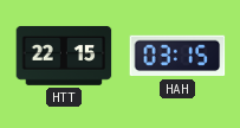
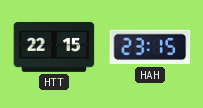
HAH: 03:15 -> 23:15 (150, 47)
